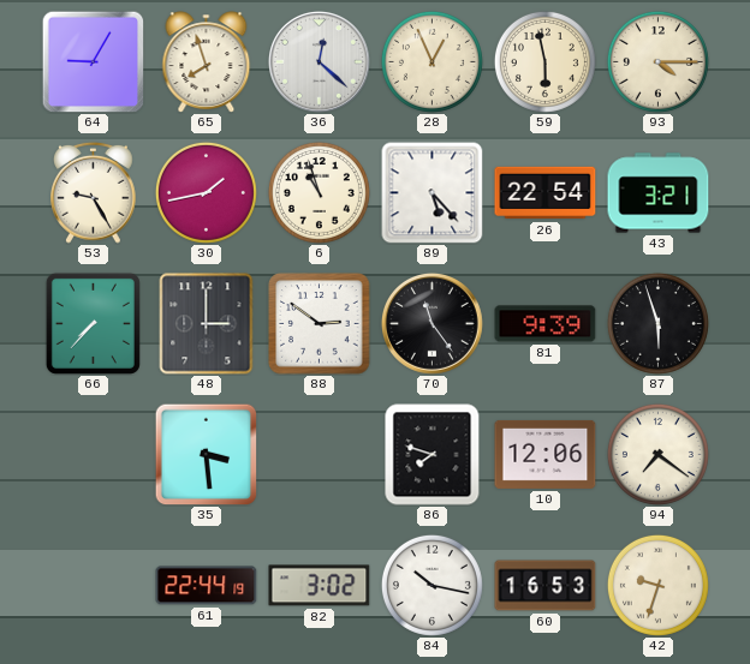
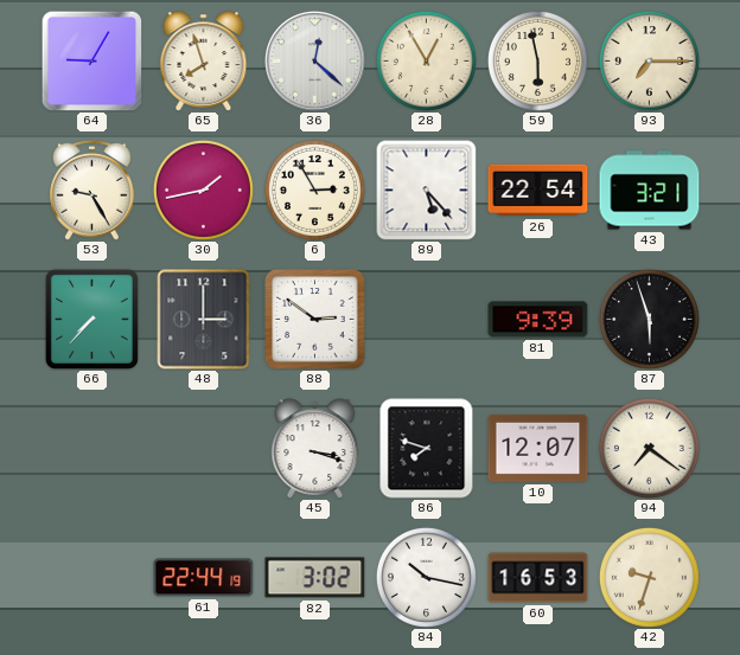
28: 12:56 -> 12:55 (426, 60)
93: 4:15 -> 7:15 (649, 60)
6: 10:57 -> 2:55 (314, 190)
70: 11:24 -> none (433, 324)
35: 3:29 -> none (206, 454)
45: none -> 3:18 (315, 449)
10: 12:06 -> 12:07 (538, 448)
